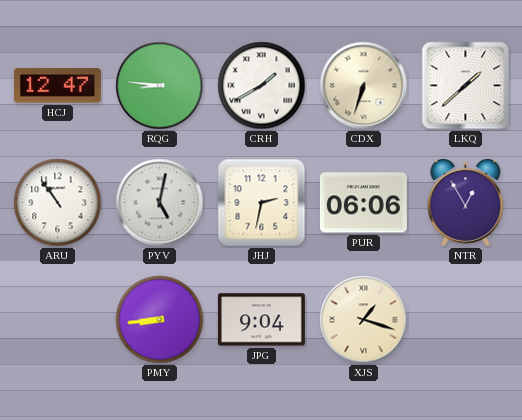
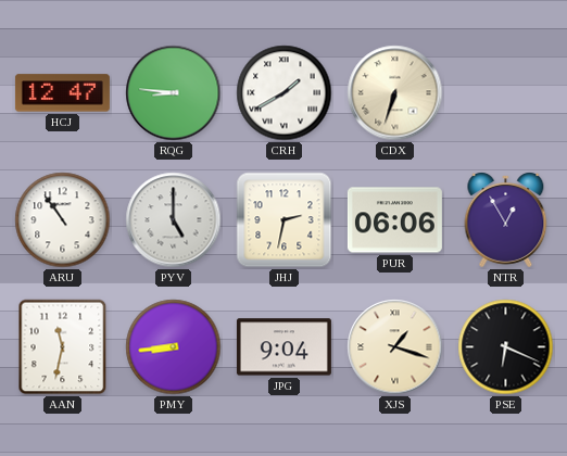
LKQ: 1:38 -> none (466, 86)
PYV: 5:02 -> 5:00 (174, 220)
AAN: none -> 11:32 (63, 347)
PSE: none -> 6:19 (506, 347)
